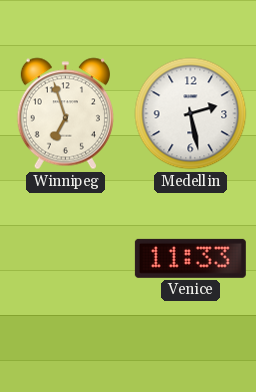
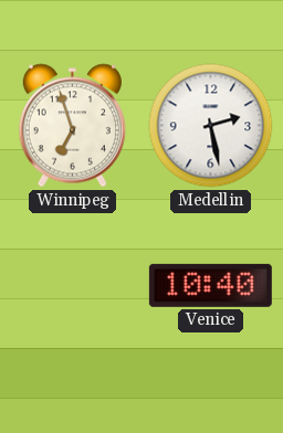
Venice: 11:33 -> 10:40 (210, 285)
